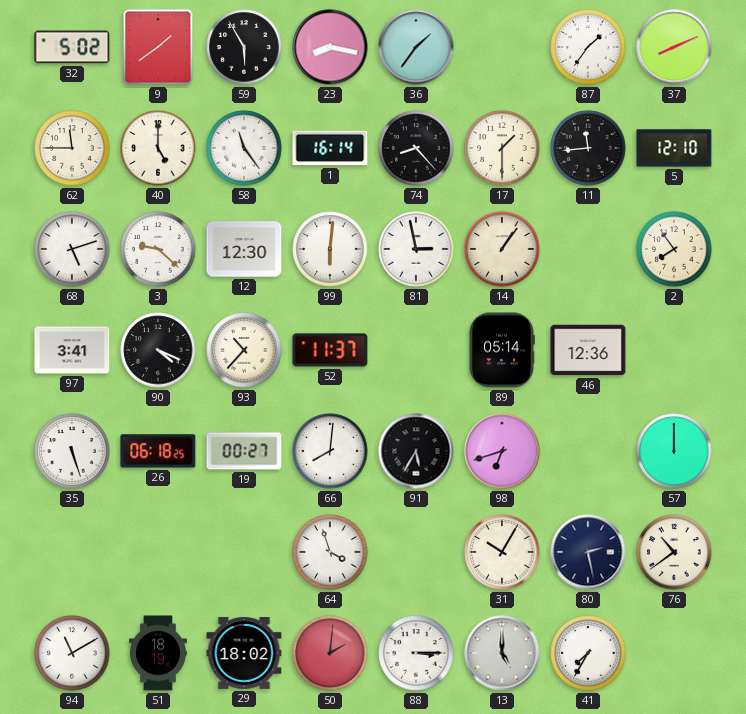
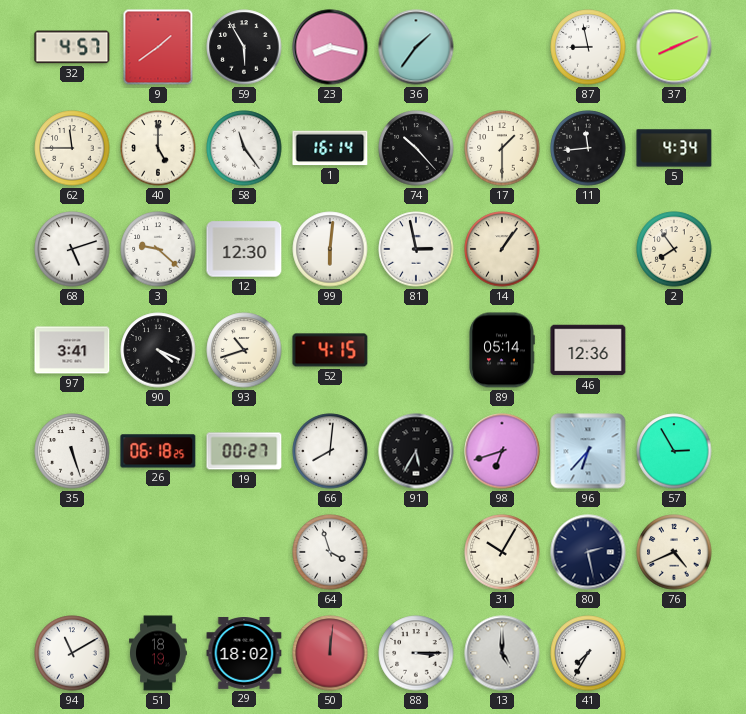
32: 5:02 -> 4:57 (72, 47)
87: 1:36 -> 8:58 (588, 47)
74: 8:23 -> 10:23 (416, 148)
5: 12:10 -> 4:34 (674, 148)
93: 10:37 -> 10:42 (244, 350)
52: 11:37 -> 4:15 (330, 350)
96: none -> 6:37 (588, 451)
57: 12:00 -> 2:55 (674, 451)
76: 10:39 -> 4:41 (674, 552)
50: 2:01 -> 12:01 (330, 653)
